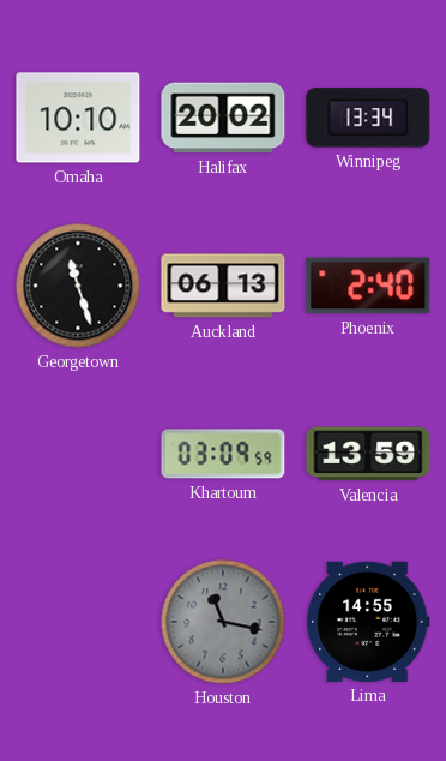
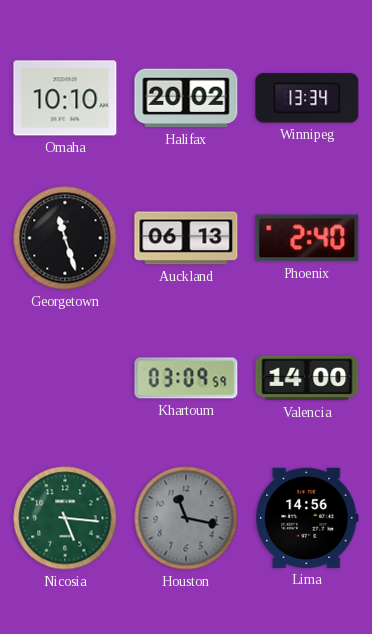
Valencia: 13:59 -> 14:00 (307, 378)
Nicosia: none -> 5:16 (65, 518)
Lima: 14:55 -> 14:56 (307, 518)
